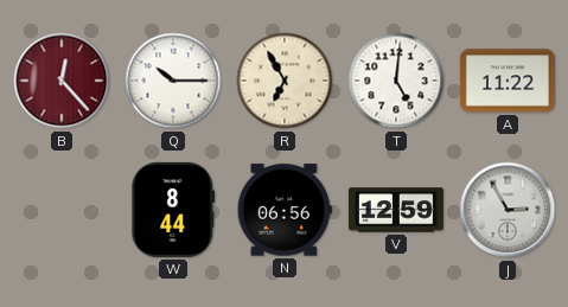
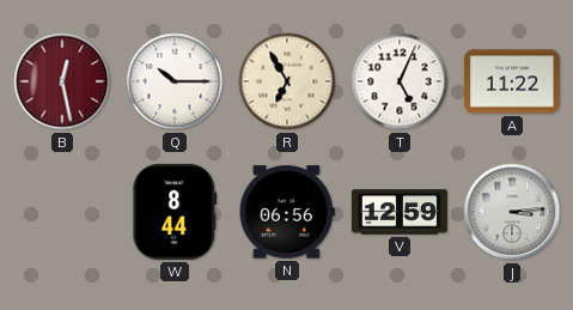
B: 12:23 -> 12:28 (62, 81)
T: 5:01 -> 5:04 (400, 81)
J: 2:55 -> 3:14 (512, 212)
